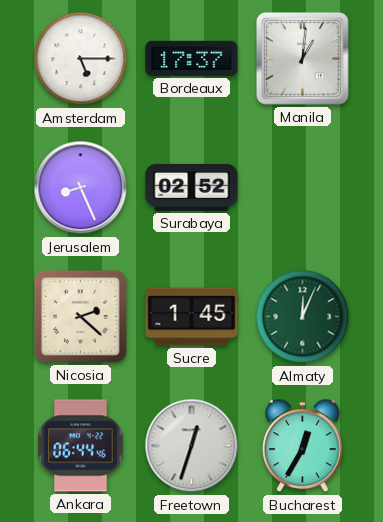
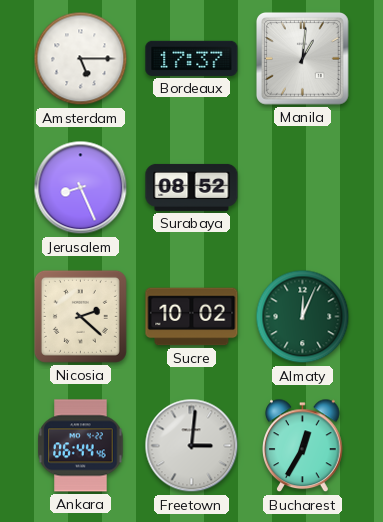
Surabaya: 02:52 -> 08:52 (192, 187)
Sucre: 1:45 -> 10:02 (192, 317)
Freetown: 12:33 -> 3:01 (192, 446)
